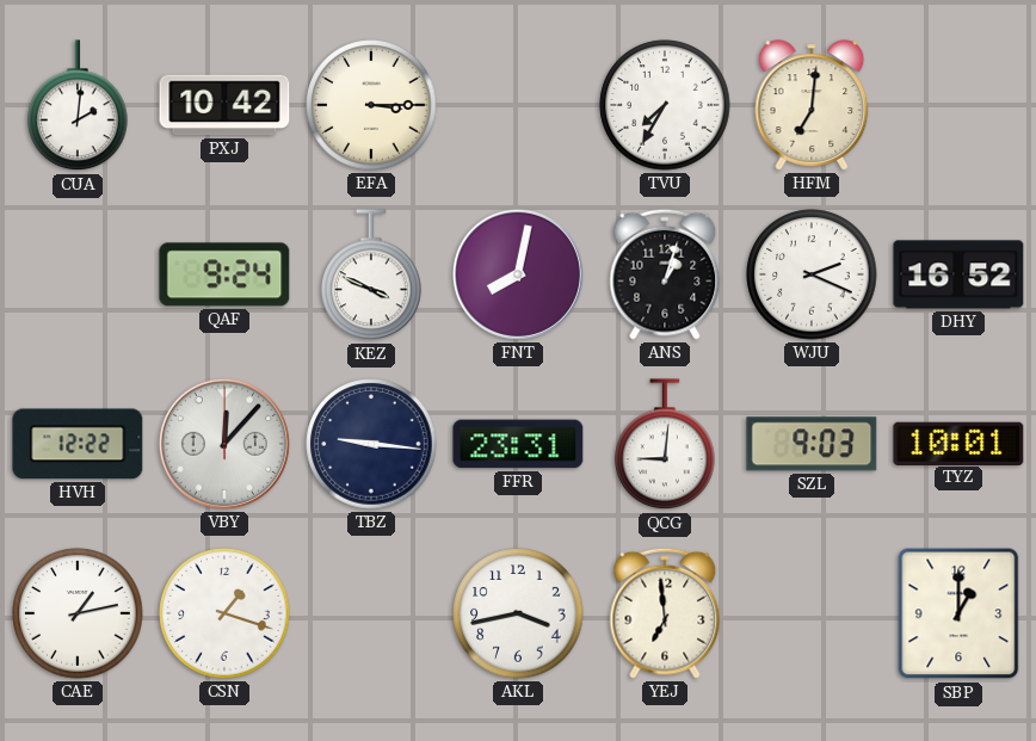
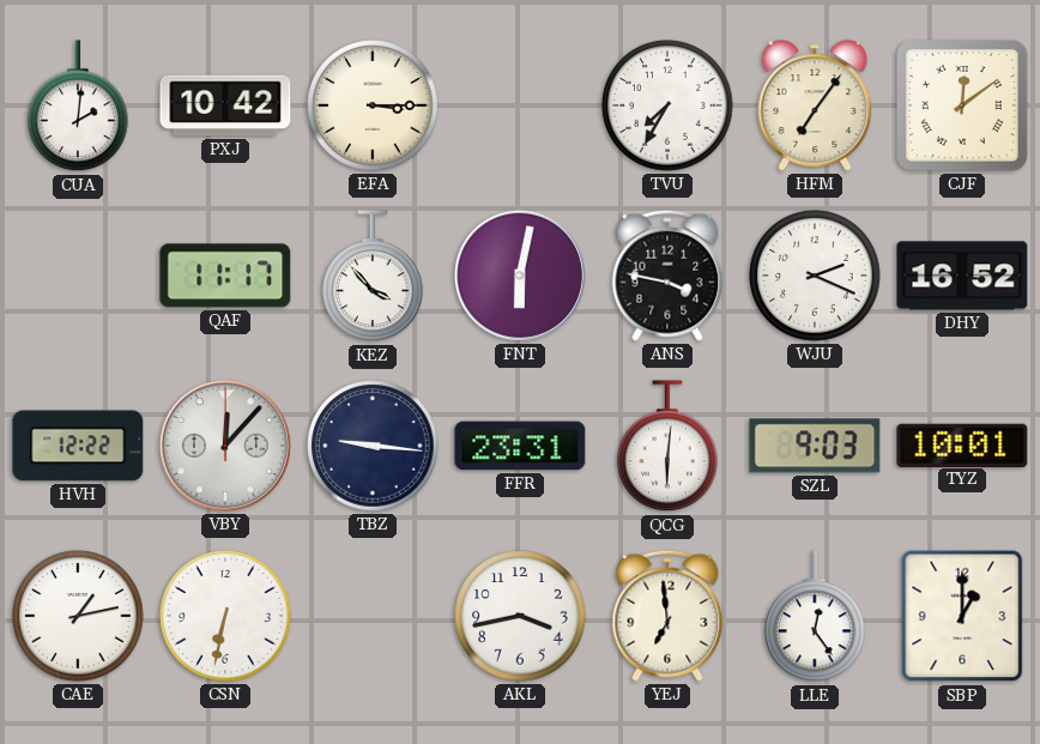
HFM: 7:01 -> 7:06 (815, 105)
CJF: none -> 12:09 (963, 107)
QAF: 9:24 -> 11:17 (225, 276)
KEZ: 3:49 -> 3:53 (373, 277)
FNT: 8:02 -> 6:02 (520, 276)
ANS: 1:03 -> 3:47 (667, 276)
QCG: 9:01 -> 6:01 (667, 447)
CSN: 1:18 -> 6:32 (225, 616)
LLE: none -> 12:24 (815, 617)
